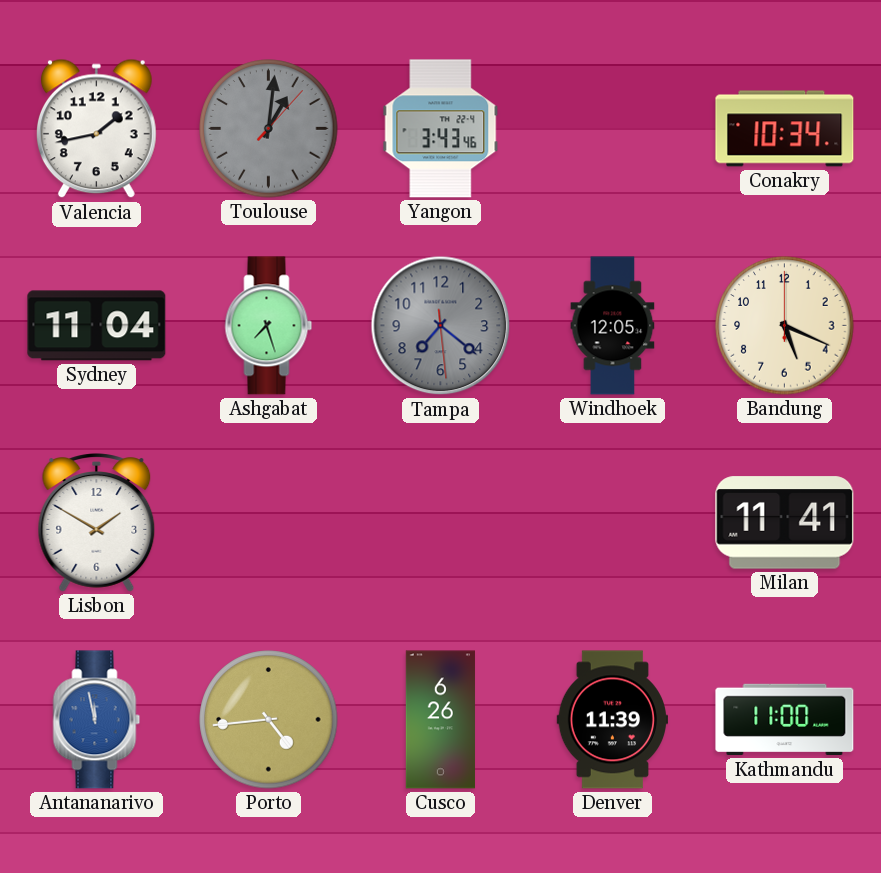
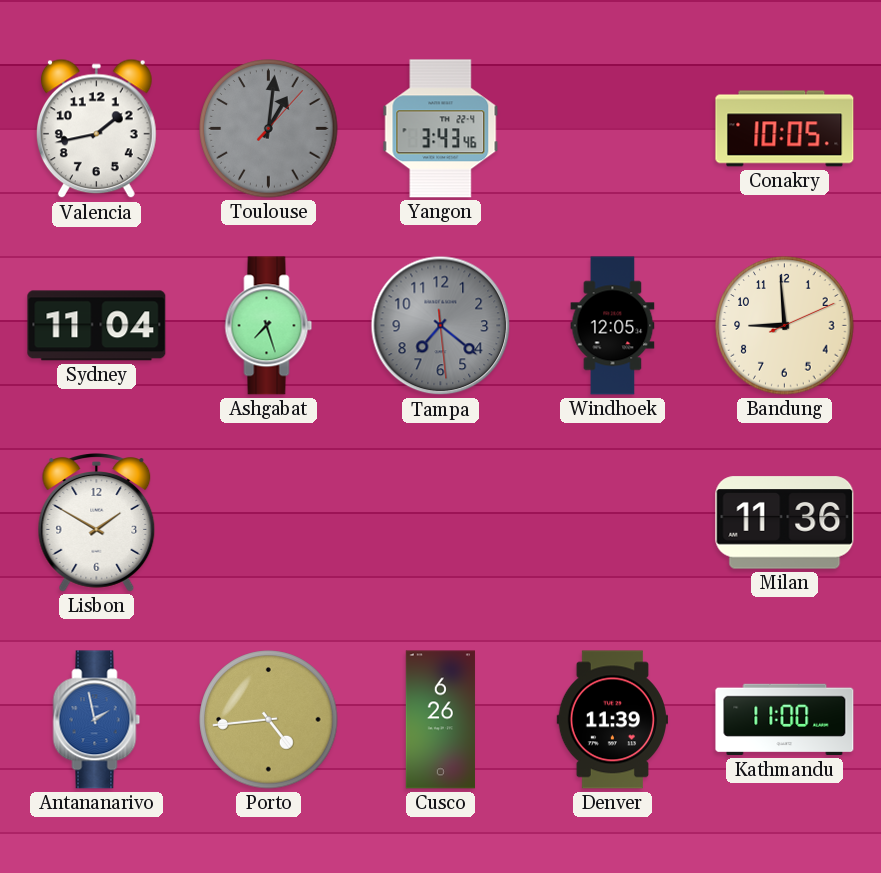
Conakry: 10:34 -> 10:05 (785, 129)
Bandung: 5:19 -> 8:59 (785, 326)
Milan: 11:41 -> 11:36 (785, 523)
Antananarivo: 11:58 -> 1:58 (97, 720)
